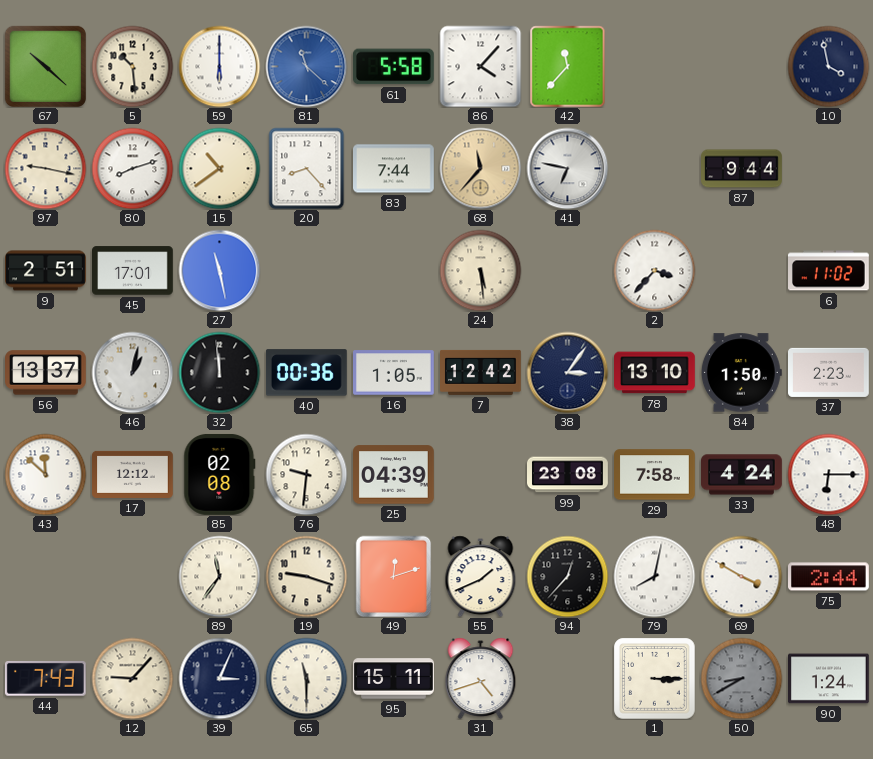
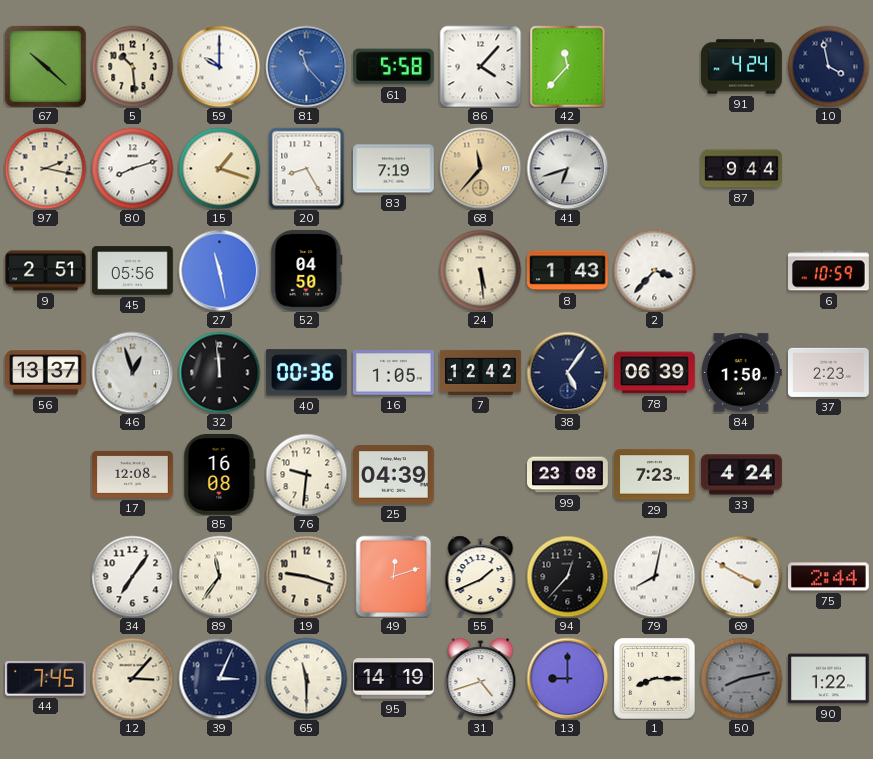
59: 6:00 -> 10:00 (219, 66)
81: 11:22 -> 11:23 (306, 66)
91: none -> 4:24 (742, 67)
97: 9:17 -> 2:17 (45, 168)
15: 10:39 -> 1:18 (219, 168)
20: 8:23 -> 8:25 (307, 168)
83: 7:44 -> 7:19 (394, 169)
41: 6:47 -> 6:42 (567, 168)
45: 17:01 -> 05:56 (133, 271)
52: none -> 04:50 (307, 270)
8: none -> 1:43 (568, 271)
6: 11:02 -> 10:59 (829, 271)
46: 1:02 -> 12:57 (132, 372)
38: 3:06 -> 5:06 (567, 372)
78: 13:10 -> 06:39 (655, 373)
43: 11:52 -> none (45, 474)
17: 12:12 -> 12:08 (133, 474)
85: 02:08 -> 16:08 (220, 474)
29: 7:58 -> 7:23 (655, 475)
48: 6:15 -> none (828, 474)
34: none -> 7:06 (132, 576)
44: 7:43 -> 7:45 (45, 678)
12: 9:07 -> 3:07 (132, 678)
95: 15:11 -> 14:19 (394, 679)
13: none -> 9:00 (567, 678)
1: 3:15 -> 8:15 (654, 678)
50: 8:40 -> 8:13 (741, 678)
90: 1:24 -> 1:22 (829, 679)
